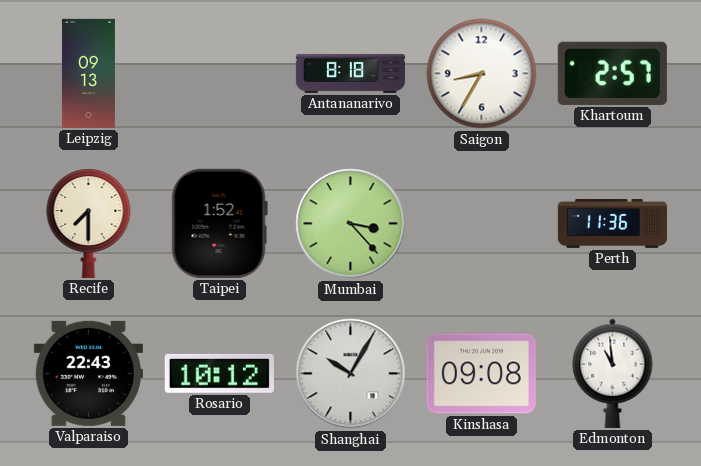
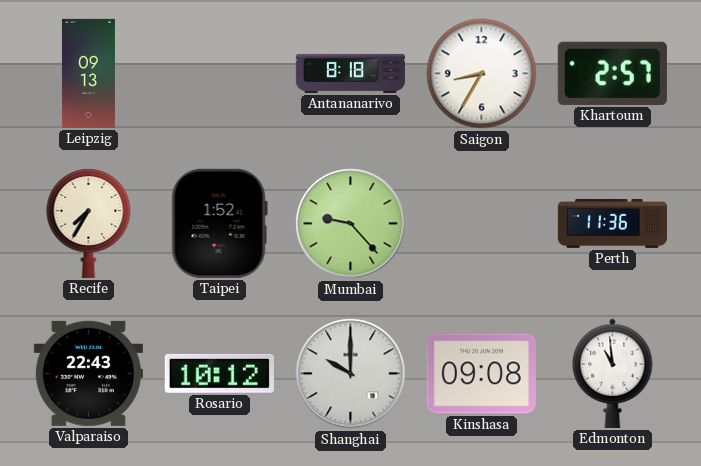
Recife: 7:30 -> 7:35 (89, 223)
Mumbai: 3:23 -> 9:23 (351, 224)
Shanghai: 10:05 -> 10:00 (351, 374)
